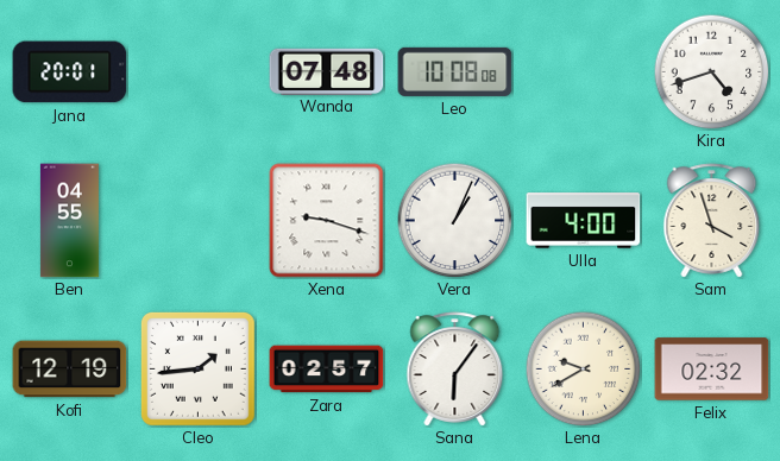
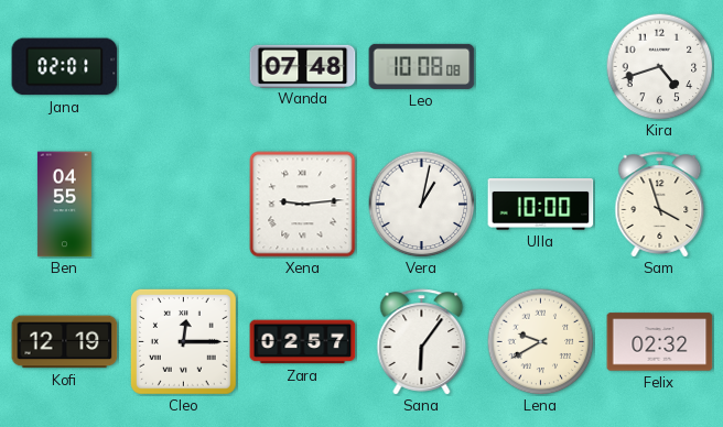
Jana: 20:01 -> 02:01 (65, 67)
Xena: 9:18 -> 9:14 (303, 205)
Vera: 1:04 -> 1:02 (421, 204)
Ulla: 4:00 -> 10:00 (541, 205)
Cleo: 1:44 -> 12:15 (184, 342)
